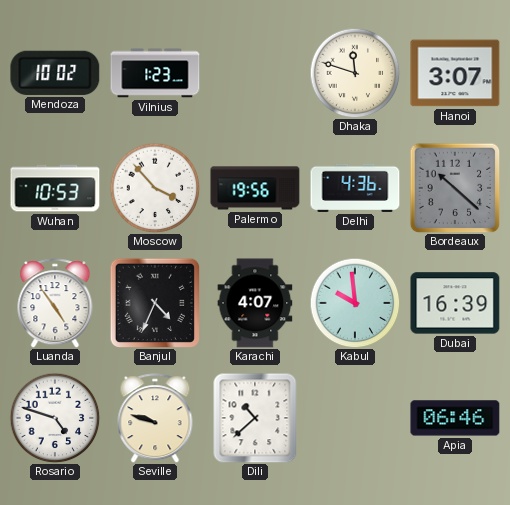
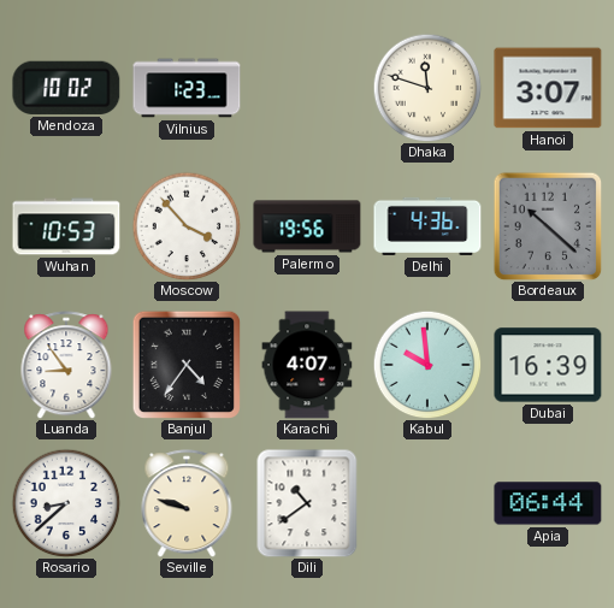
Luanda: 4:54 -> 8:54 (66, 365)
Banjul: 4:34 -> 4:36 (185, 364)
Rosario: 4:48 -> 8:38 (66, 503)
Dili: 10:38 -> 10:39 (307, 503)
Apia: 06:46 -> 06:44 (548, 503)
